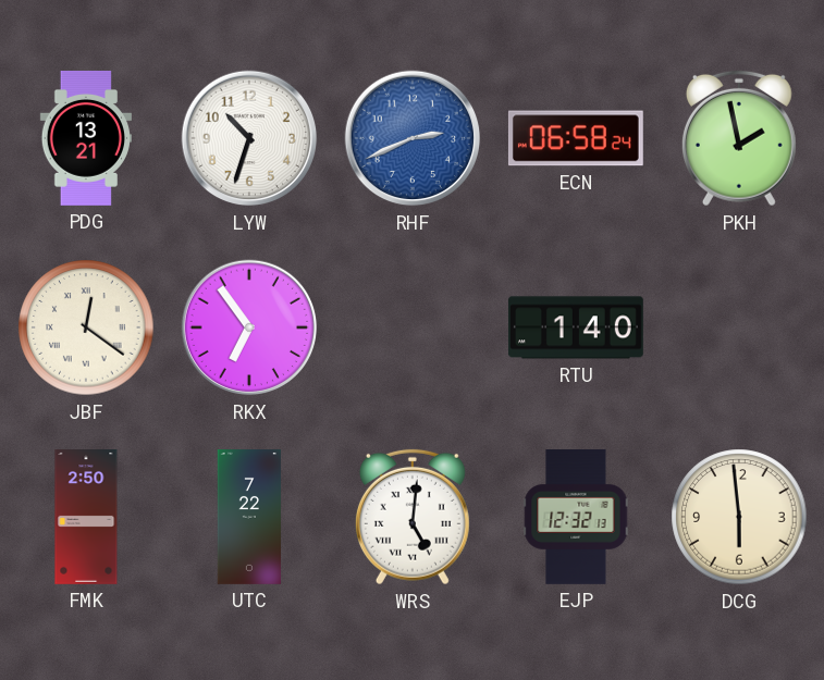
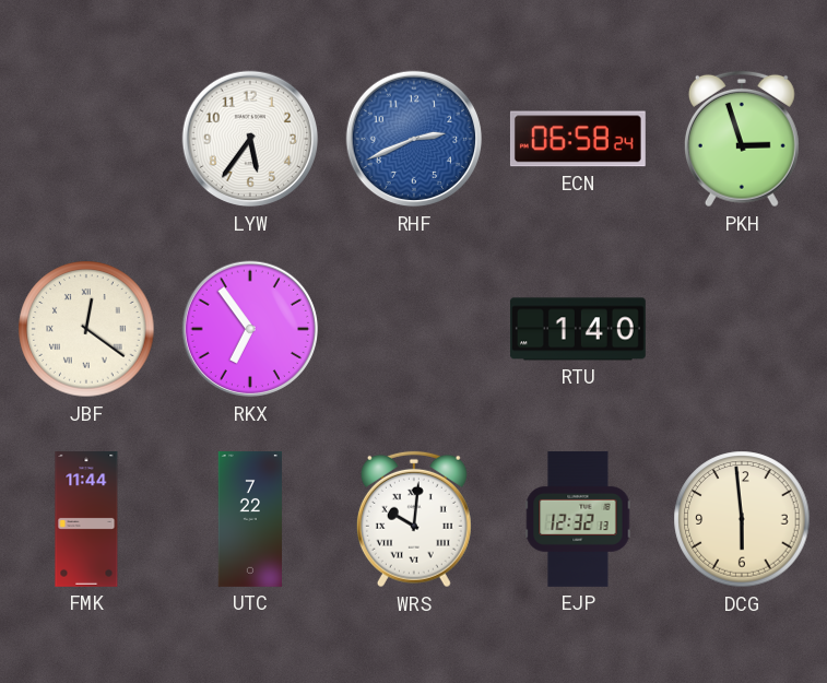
PDG: 13:21 -> none (85, 138)
LYW: 10:33 -> 5:36 (250, 139)
PKH: 1:58 -> 2:57 (742, 139)
FMK: 2:50 -> 11:44 (86, 520)
WRS: 5:01 -> 10:01 (414, 519)
